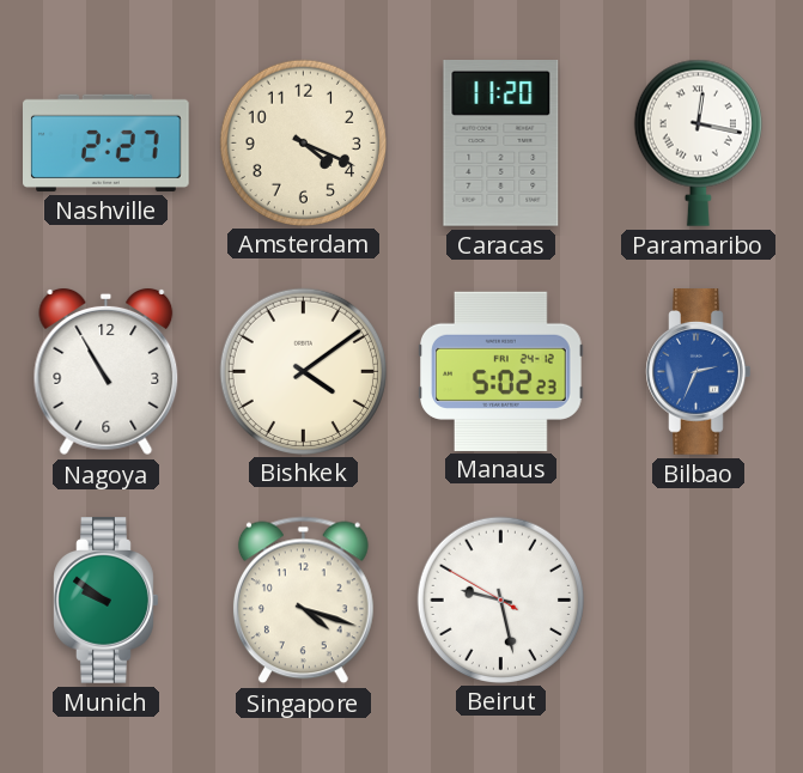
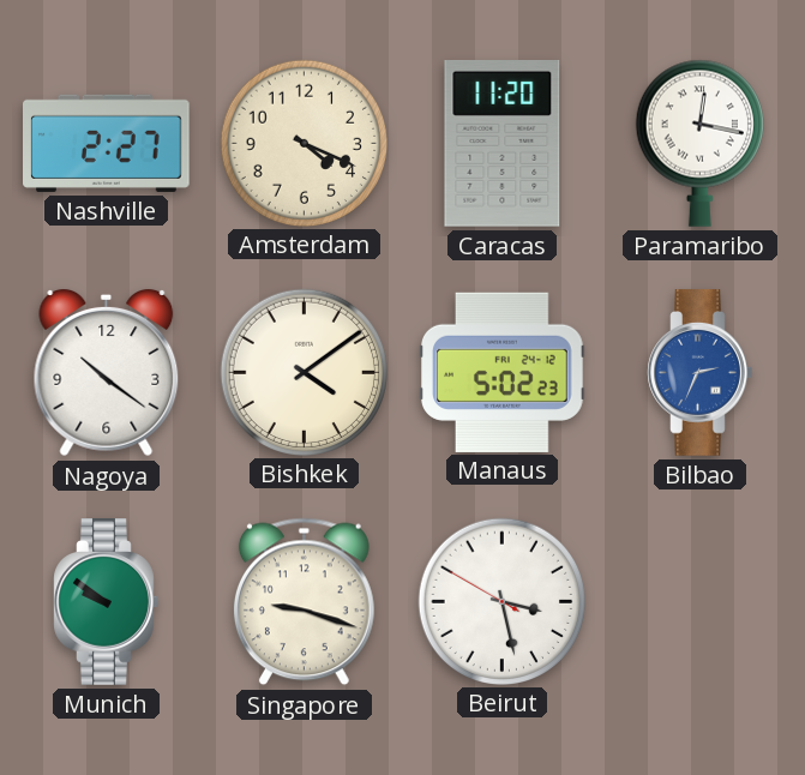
Nagoya: 10:55 -> 10:21 (107, 373)
Singapore: 4:18 -> 9:18 (304, 602)
Beirut: 9:27 -> 3:27 (501, 601)
